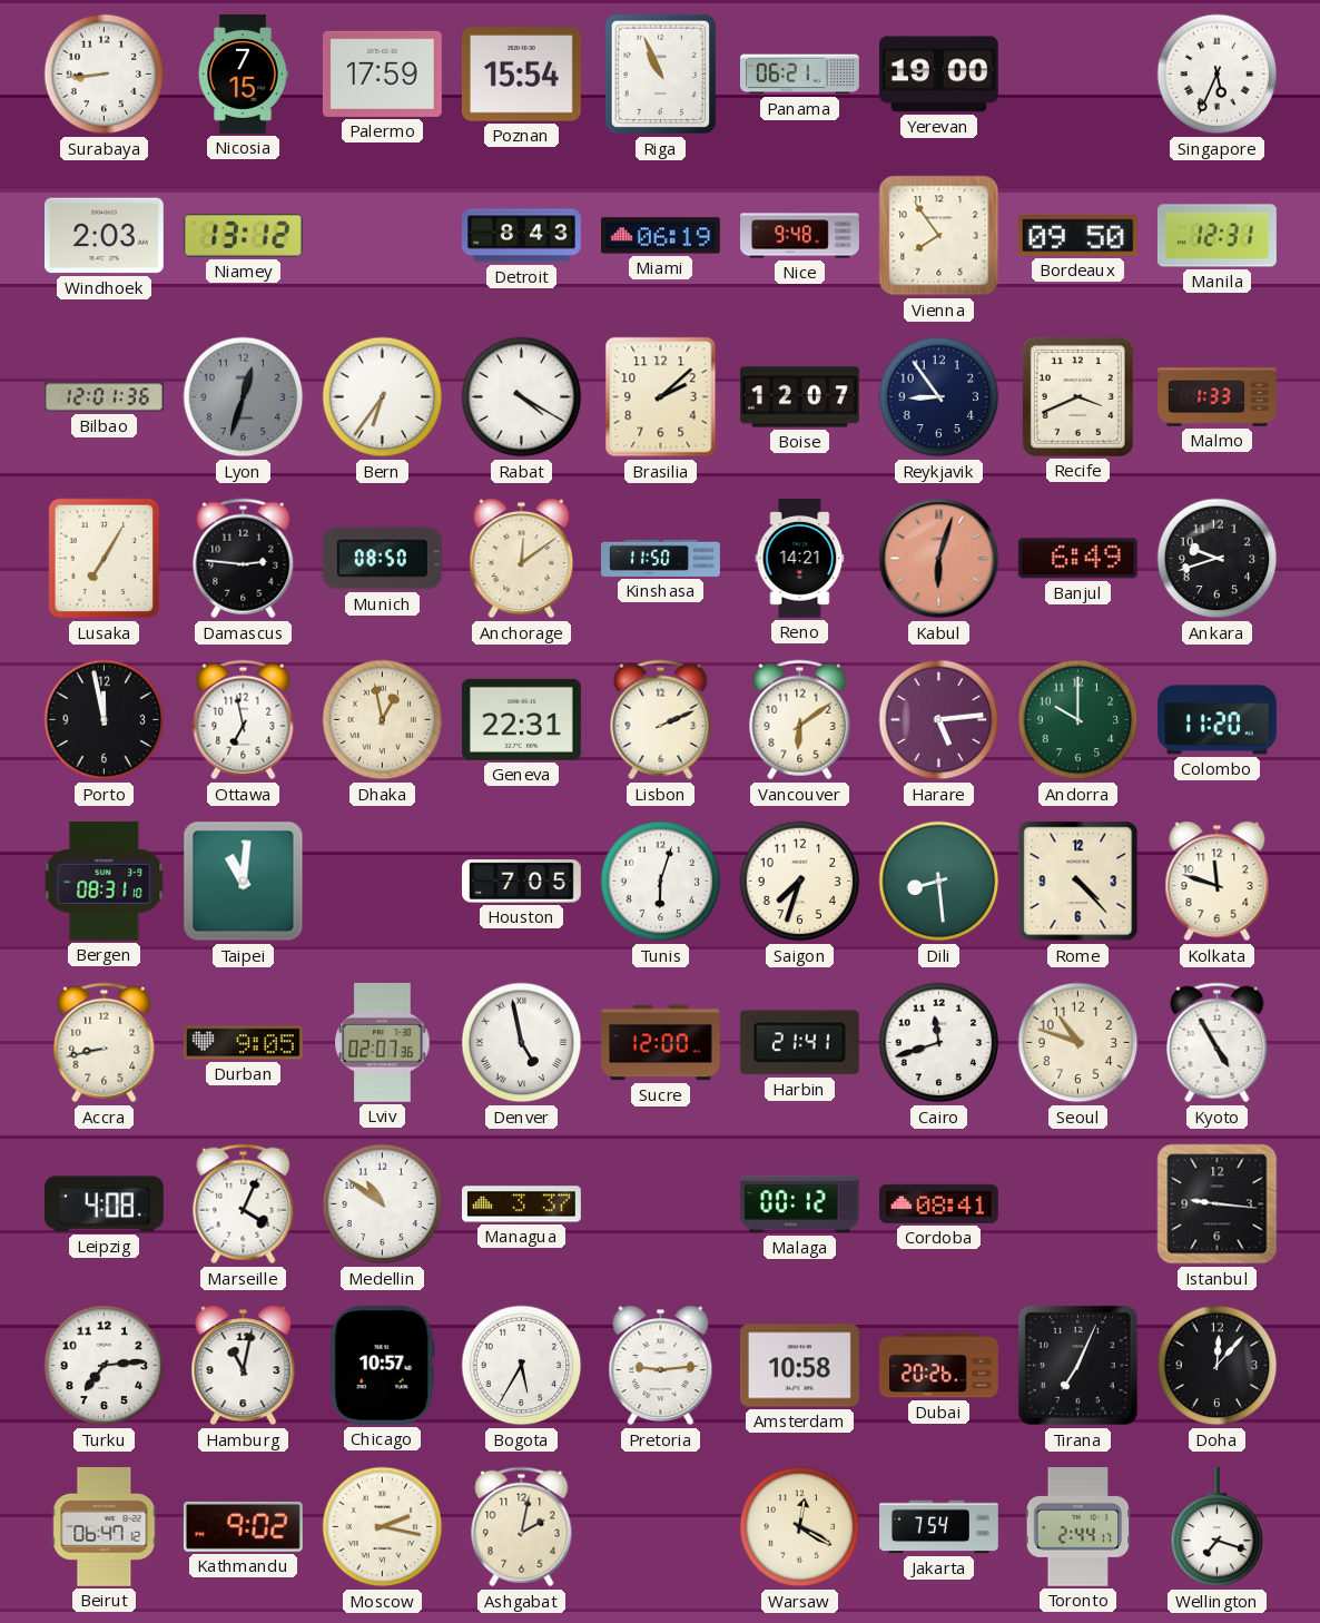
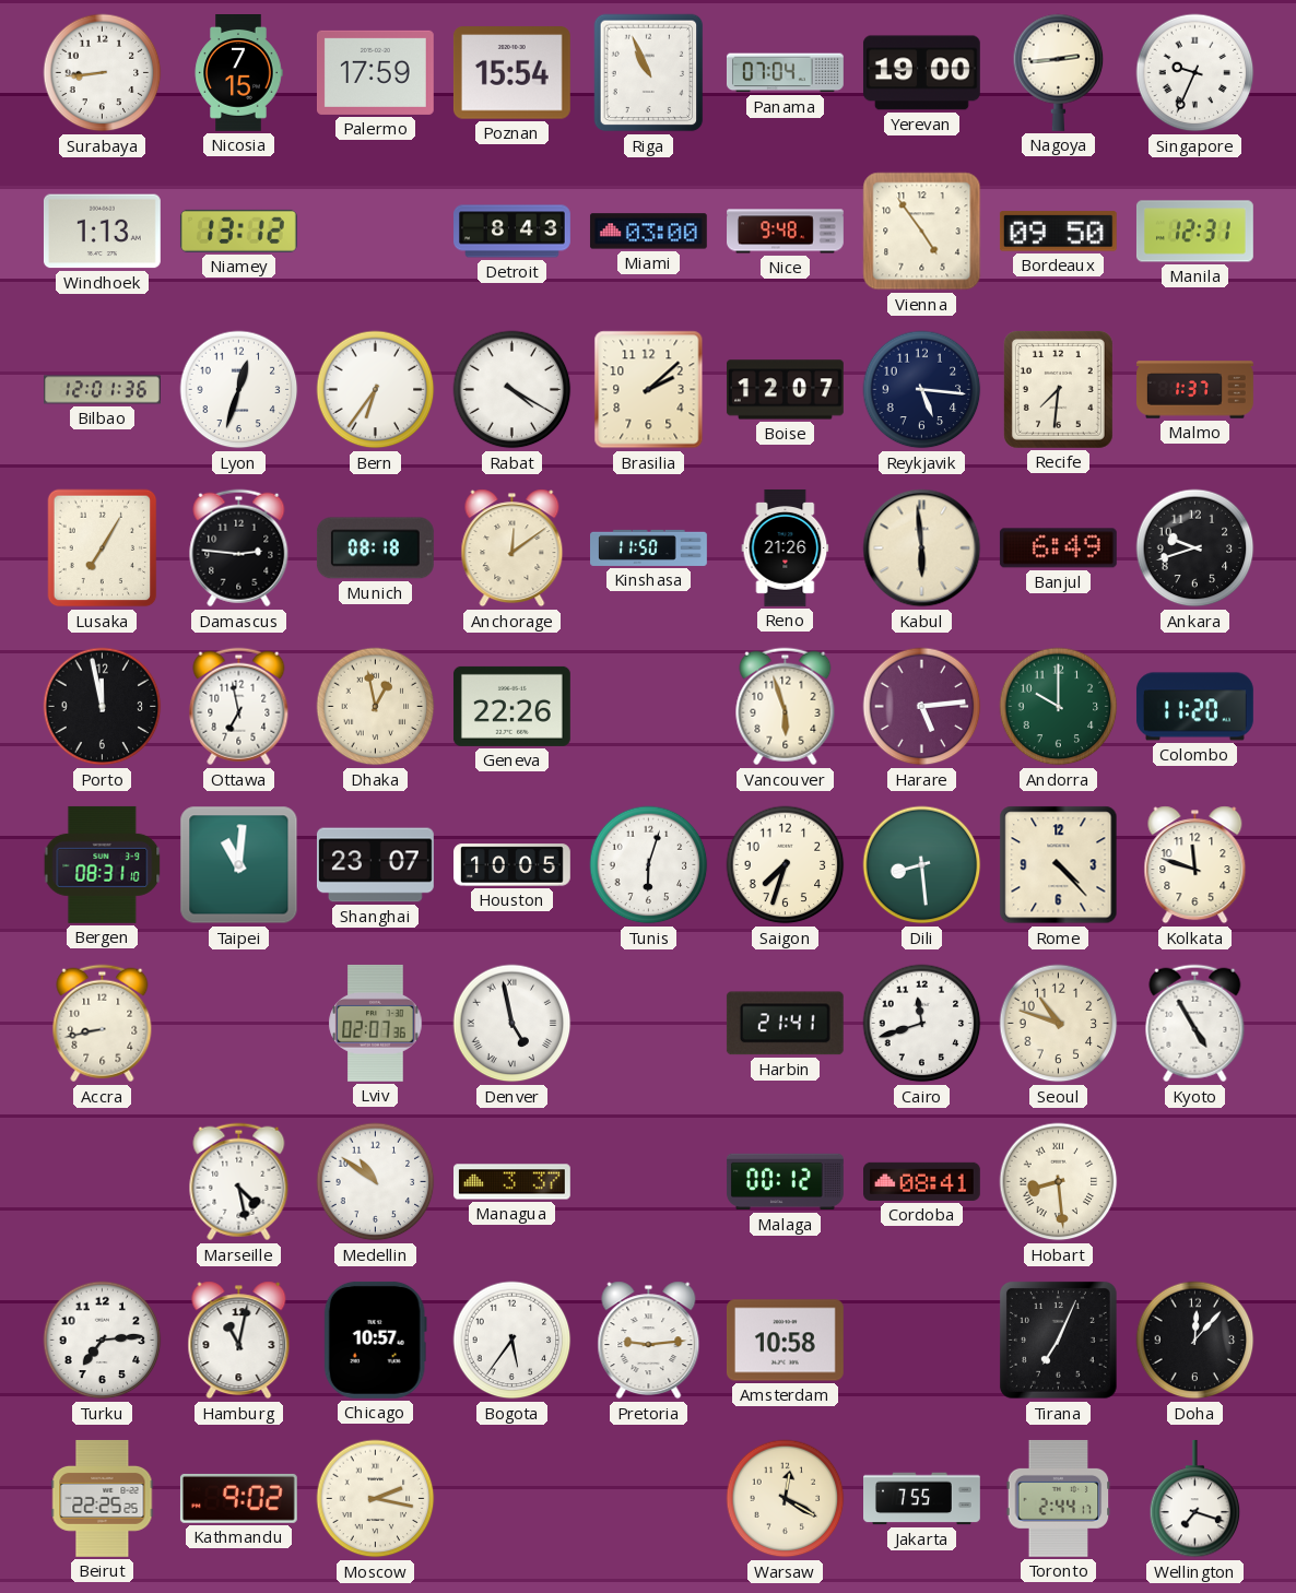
Panama: 06:21 -> 07:04 (785, 73)
Nagoya: none -> 2:44 (1059, 72)
Singapore: 5:34 -> 9:34 (1195, 73)
Windhoek: 2:03 -> 1:13 (102, 232)
Miami: 06:19 -> 03:00 (648, 232)
Vienna: 7:54 -> 4:54 (922, 232)
Lyon dial: grey -> white (239, 390)
Reykjavik: 8:54 -> 5:16 (922, 390)
Recife: 3:41 -> 7:31 (1058, 389)
Malmo: 1:33 -> 1:37 (1195, 390)
Munich: 08:50 -> 08:18 (375, 548)
Reno: 14:21 -> 21:26 (786, 547)
Kabul: 6:03 -> 5:59 (922, 548)
Kabul dial: salmon -> cream (922, 548)
Geneva: 22:31 -> 22:26 (511, 706)
Lisbon: 2:11 -> none (661, 720)
Vancouver: 6:09 -> 5:57 (786, 707)
Shanghai: none -> 23:07 (375, 865)
Houston: 7:05 -> 10:05 (512, 865)
Durban: 9:05 -> none (243, 1043)
Sucre: 12:00 -> none (661, 1043)
Leipzig: 4:08 -> none (104, 1204)
Marseille: 4:04 -> 4:28 (239, 1182)
Hobart: none -> 8:29 (1059, 1182)
Istanbul: 9:16 -> none (1218, 1204)
Bogota: 5:35 -> 5:36 (512, 1341)
Dubai: 20:26 -> none (939, 1366)
Beirut: 06:47 -> 22:25 (103, 1498)
Ashgabat: 2:02 -> none (522, 1527)
Jakarta: 7:54 -> 7:55 (922, 1499)
